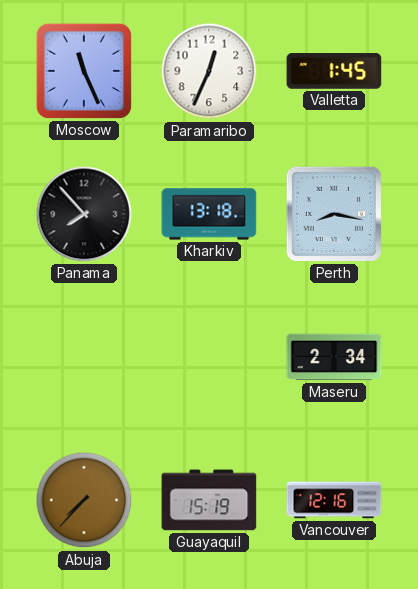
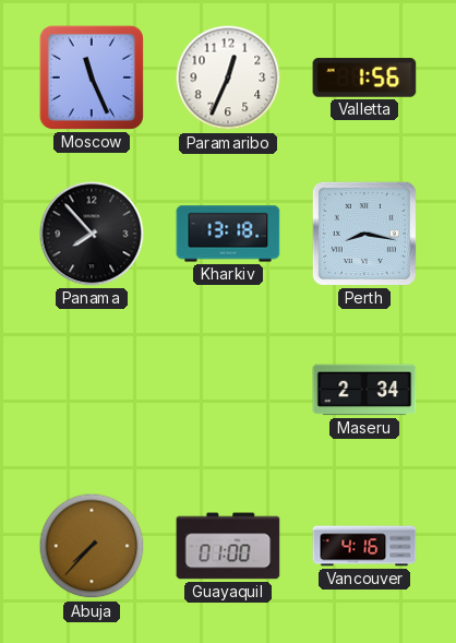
Valletta: 1:45 -> 1:56 (364, 78)
Guayaquil: 15:19 -> 01:00 (228, 546)
Vancouver: 12:16 -> 4:16 (364, 546)
